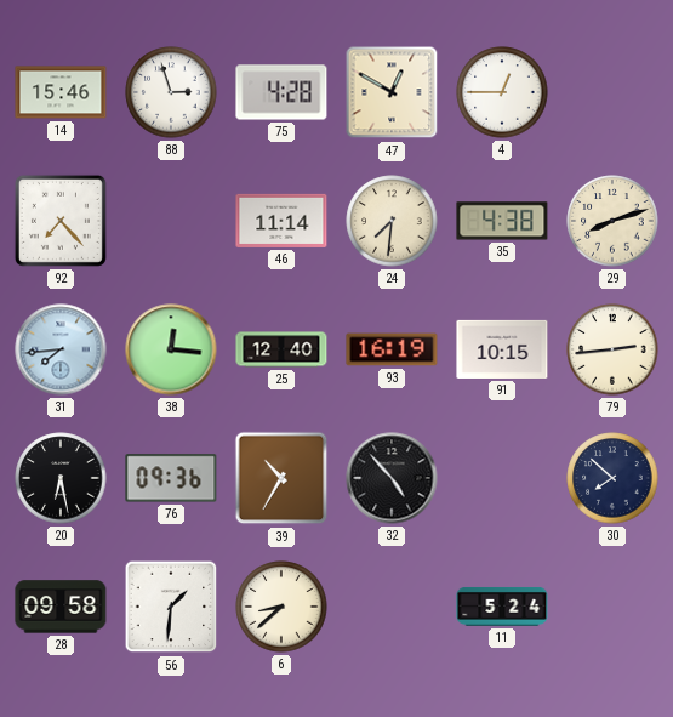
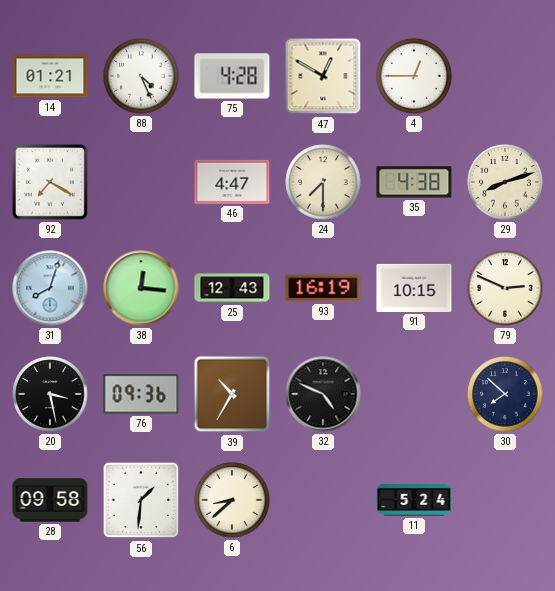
14: 15:46 -> 01:21 (50, 76)
88: 2:57 -> 4:26 (141, 76)
92: 7:23 -> 7:20 (50, 182)
46: 11:14 -> 4:47 (232, 182)
24: 7:31 -> 7:30 (323, 182)
31: 7:44 -> 8:03 (50, 288)
25: 12:40 -> 12:43 (232, 288)
79: 2:44 -> 2:49 (505, 288)
20: 6:28 -> 3:28 (50, 394)
32: 4:53 -> 4:49 (323, 394)
